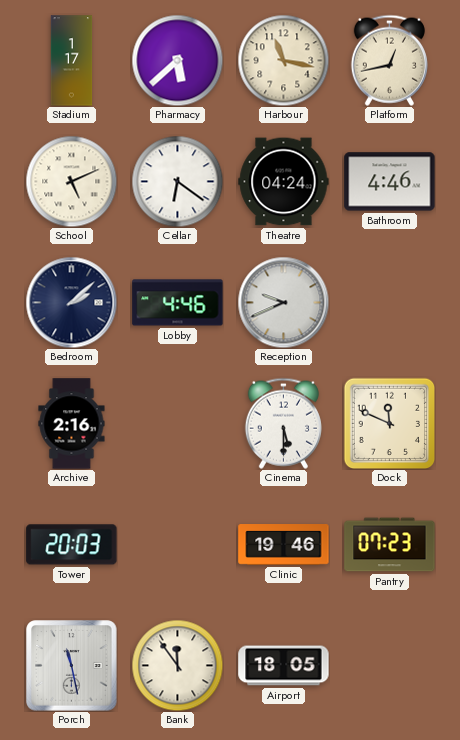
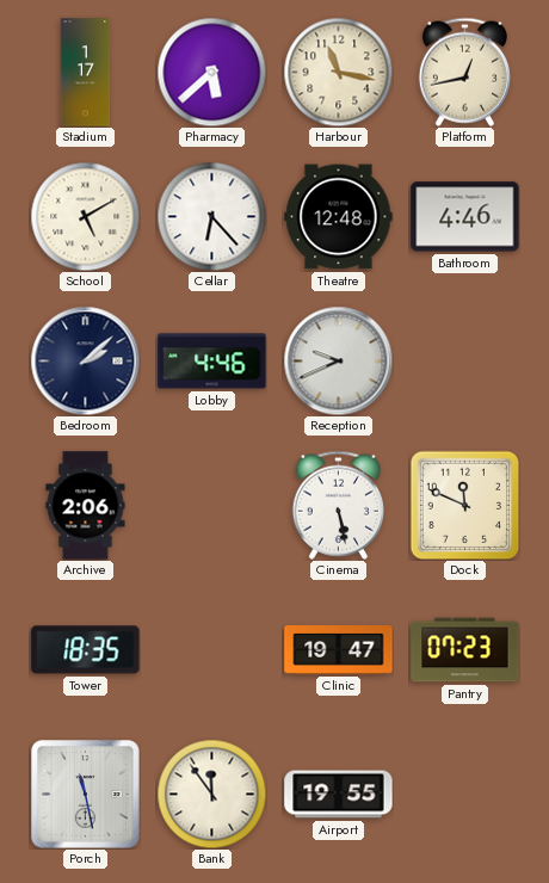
School: 5:11 -> 5:10 (85, 216)
Cellar: 6:21 -> 6:23 (211, 216)
Theatre: 04:24 -> 12:48 (339, 217)
Archive: 2:16 -> 2:06 (86, 506)
Cinema: 5:30 -> 5:28 (338, 505)
Tower: 20:03 -> 18:35 (86, 650)
Clinic: 19:46 -> 19:47 (339, 650)
Airport: 18:05 -> 19:55 (339, 795)
